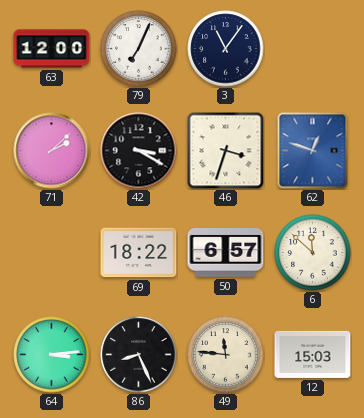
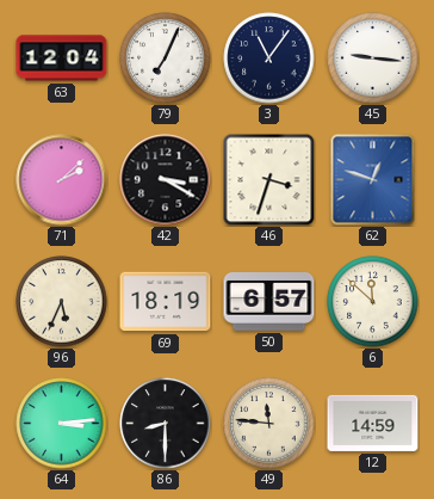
63: 12:00 -> 12:04 (62, 58)
45: none -> 9:16 (373, 58)
96: none -> 5:34 (62, 302)
69: 18:22 -> 18:19 (166, 302)
86: 8:26 -> 8:30 (166, 424)
12: 15:03 -> 14:59 (373, 423)
